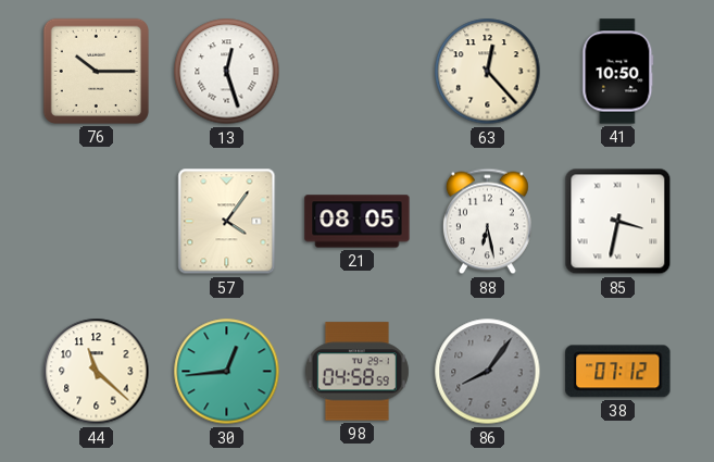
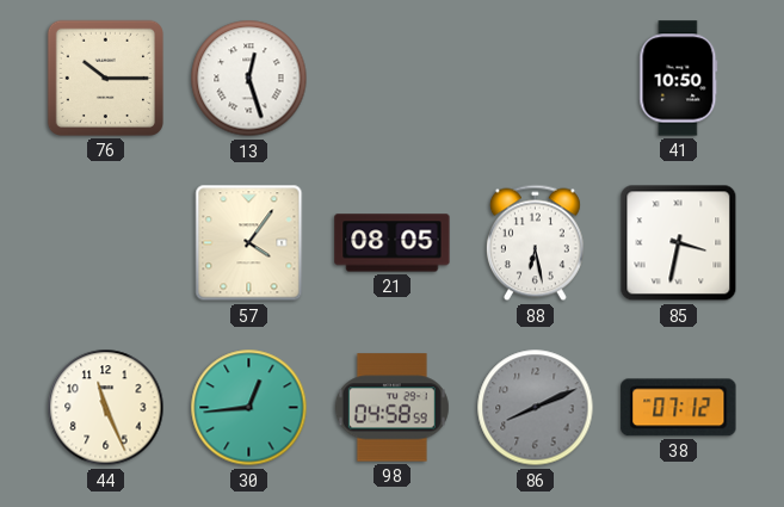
63: 12:23 -> none (488, 72)
44: 11:22 -> 11:26 (106, 408)
86: 8:06 -> 8:11 (536, 408)
